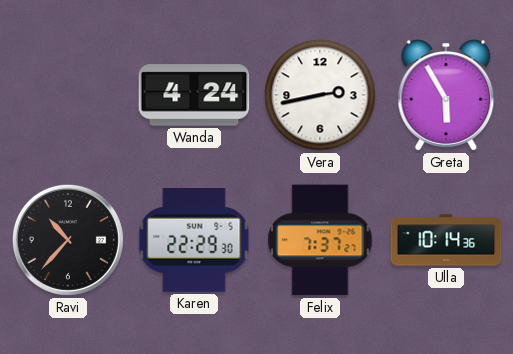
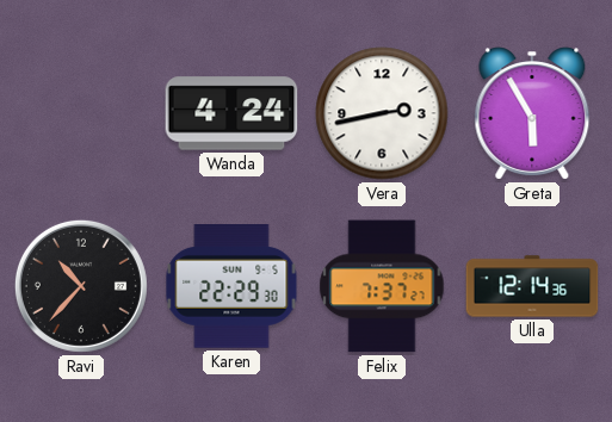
Ulla: 10:14 -> 12:14 (532, 286)
